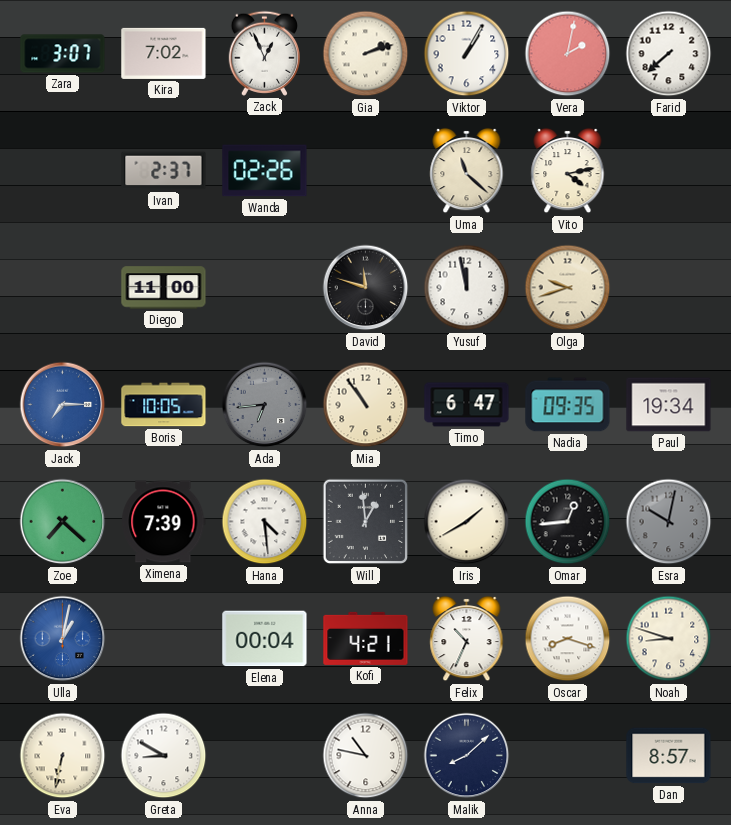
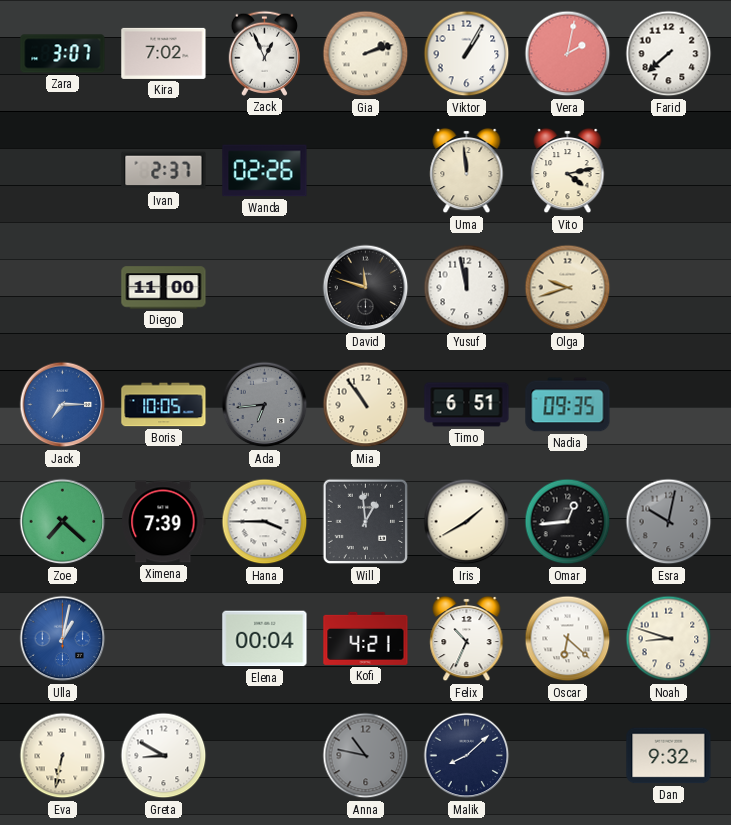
Uma: 11:22 -> 11:59 (467, 171)
Timo: 6:47 -> 6:51 (467, 405)
Paul: 19:34 -> none (669, 405)
Hana: 4:29 -> 3:45 (265, 522)
Oscar: 8:18 -> 6:22 (568, 639)
Anna dial: white -> grey (366, 756)
Dan: 8:57 -> 9:32 (669, 756)
